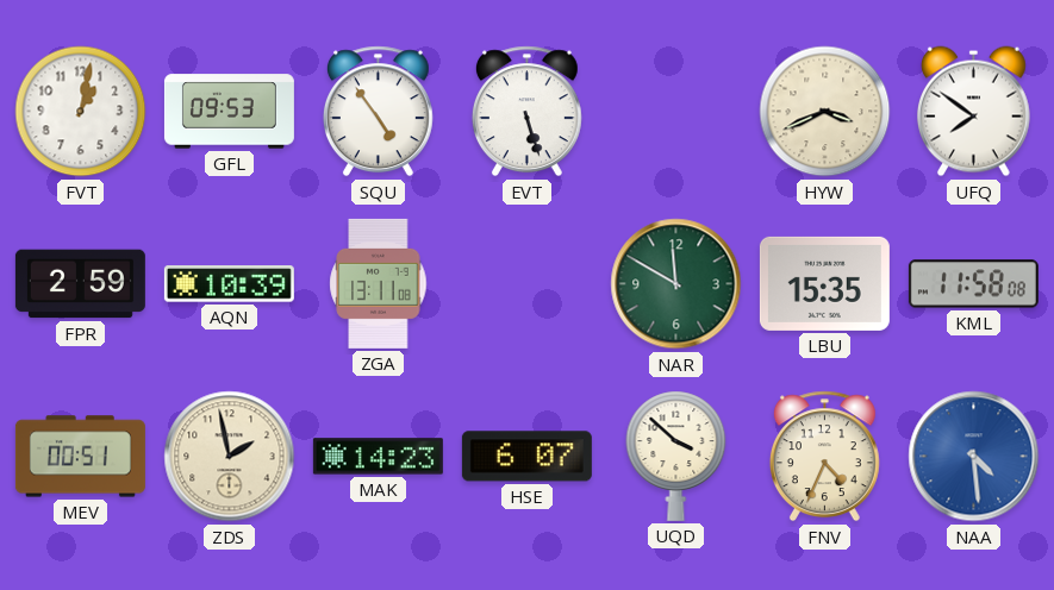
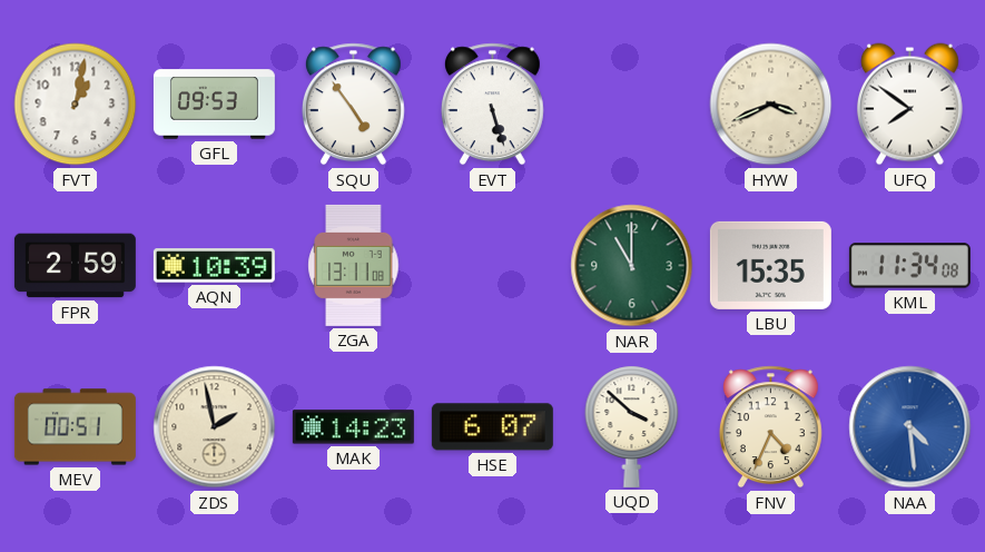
NAR: 11:50 -> 11:00 (632, 266)
KML: 11:58 -> 11:34 (909, 266)
